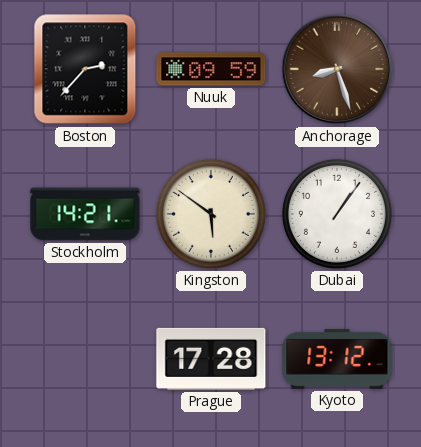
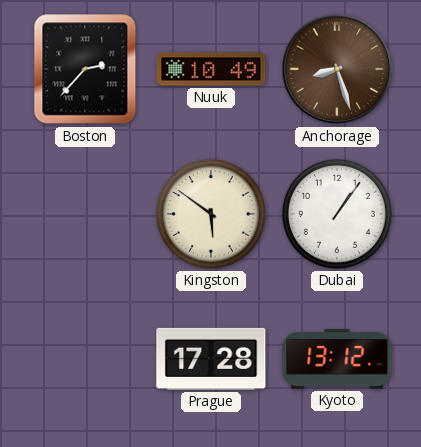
Nuuk: 09:59 -> 10:49 (211, 69)
Stockholm: 14:21 -> none (85, 214)
